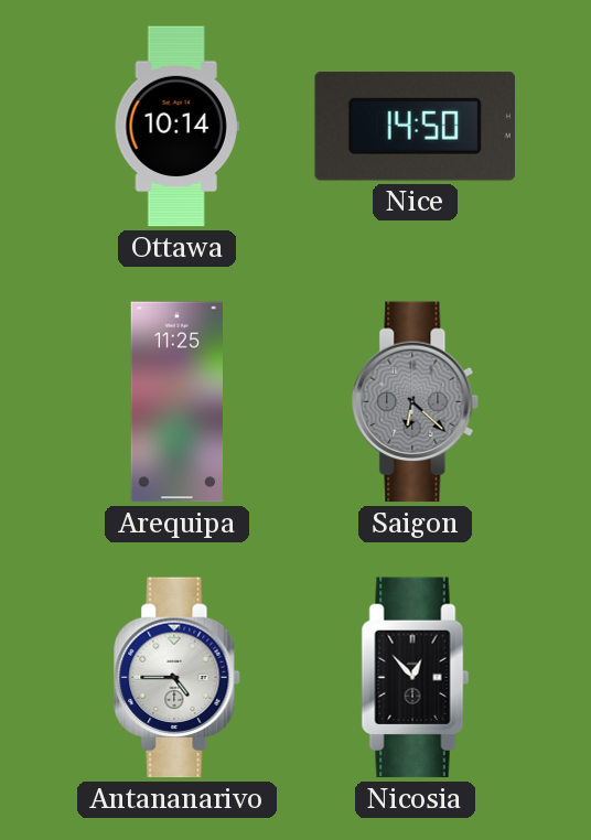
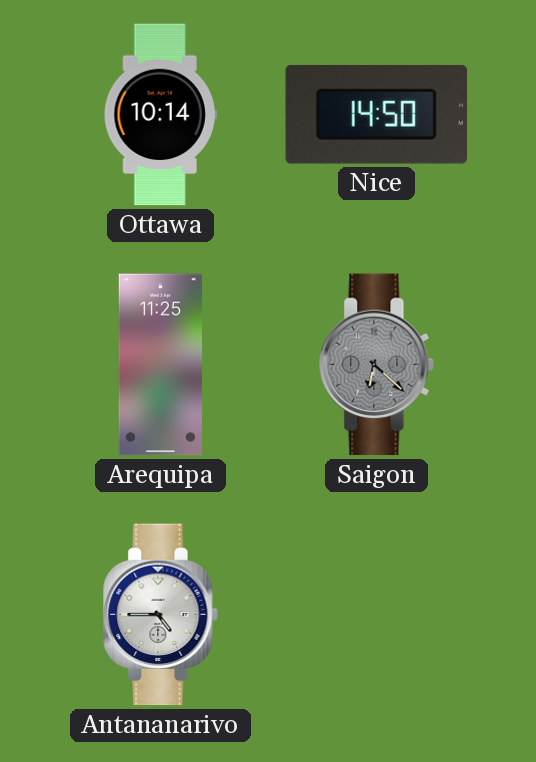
Nicosia: 12:53 -> none (416, 678)
